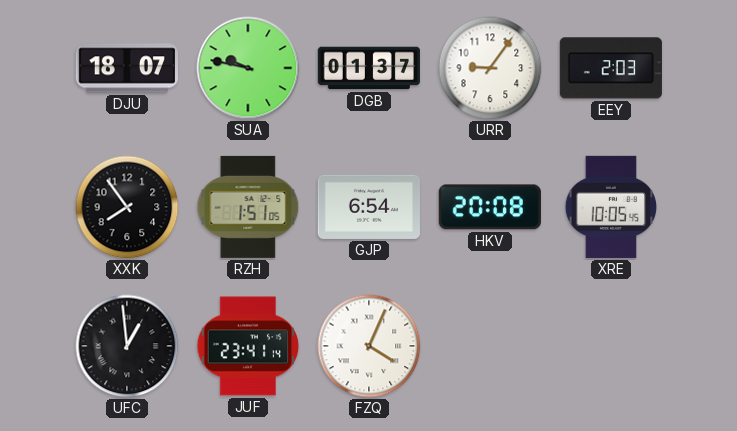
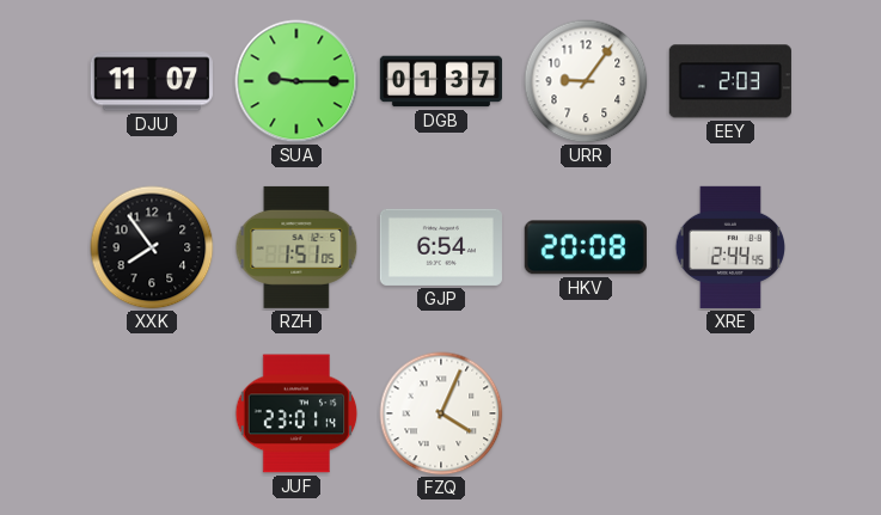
DJU: 18:07 -> 11:07 (152, 81)
SUA: 9:47 -> 9:15 (296, 81)
XRE: 10:05 -> 2:44 (729, 247)
UFC: 12:59 -> none (127, 346)
JUF: 23:41 -> 23:01 (296, 413)
